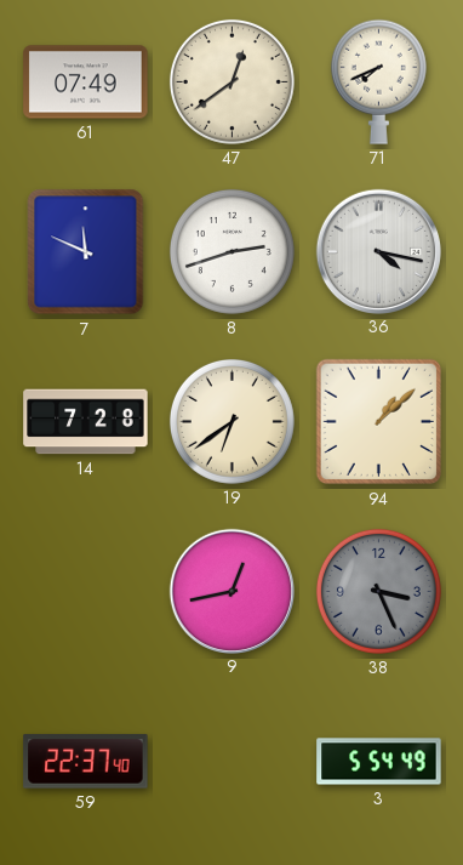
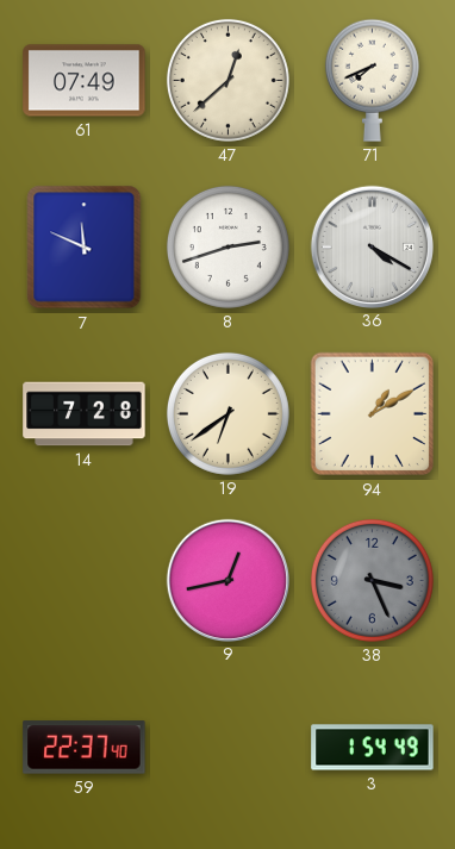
47: 12:39 -> 12:38 (227, 80)
36: 4:17 -> 4:20 (372, 246)
94: 1:08 -> 1:10 (373, 414)
3: 5:54 -> 1:54 (373, 748)
